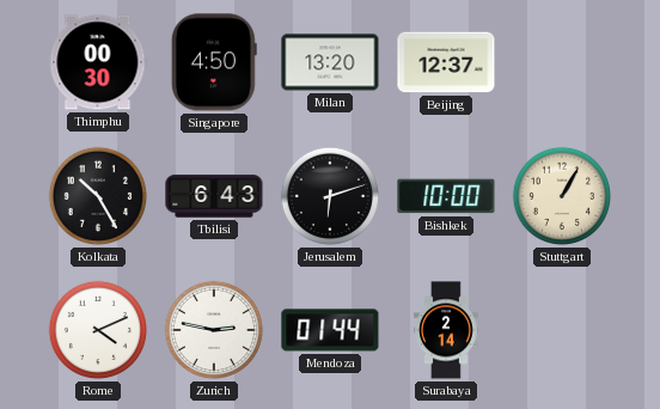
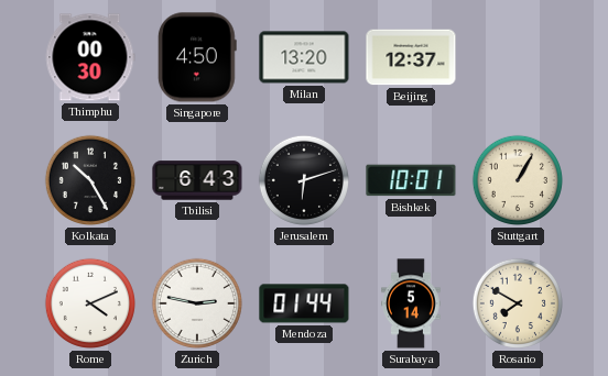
Bishkek: 10:00 -> 10:01 (411, 180)
Surabaya: 2:14 -> 5:14 (411, 303)
Rosario: none -> 7:50 (518, 303)
